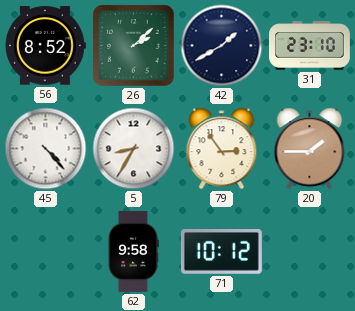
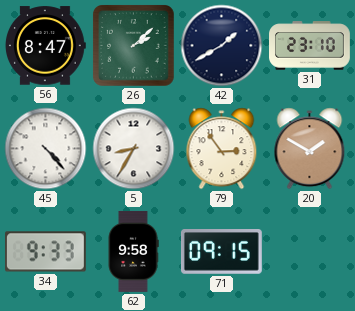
56: 8:52 -> 8:47 (45, 46)
20: 1:45 -> 1:50 (310, 149)
34: none -> 9:33 (45, 252)
71: 10:12 -> 09:15 (221, 252)
